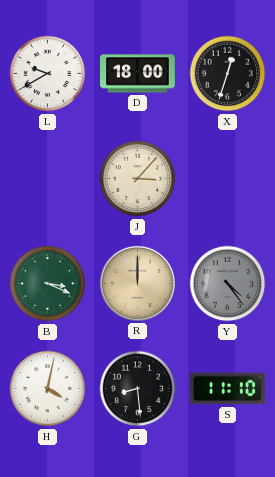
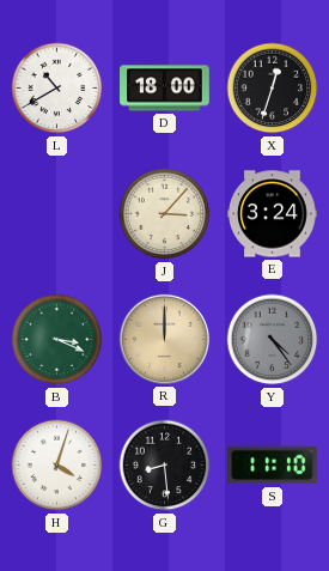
L: 9:40 -> 10:40 (57, 89)
E: none -> 3:24 (273, 214)
H: 4:02 -> 4:03 (57, 466)
